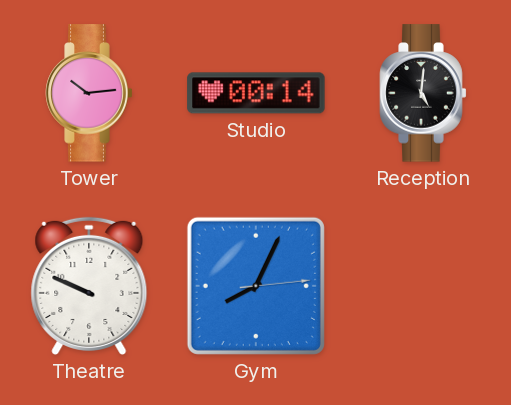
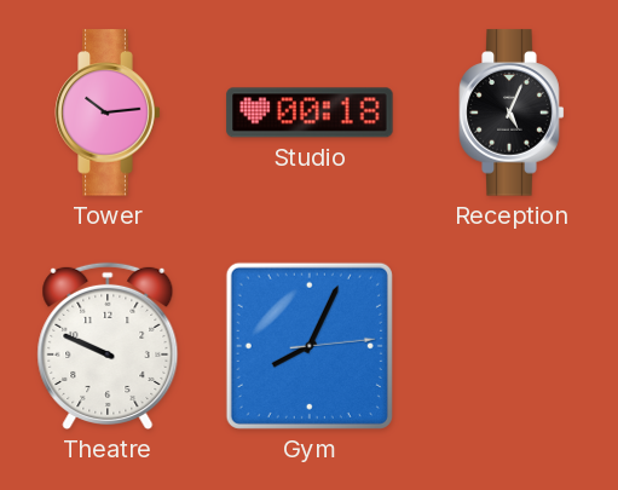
Studio: 00:14 -> 00:18 (310, 113)
Reception: 5:01 -> 5:04 (512, 113)
